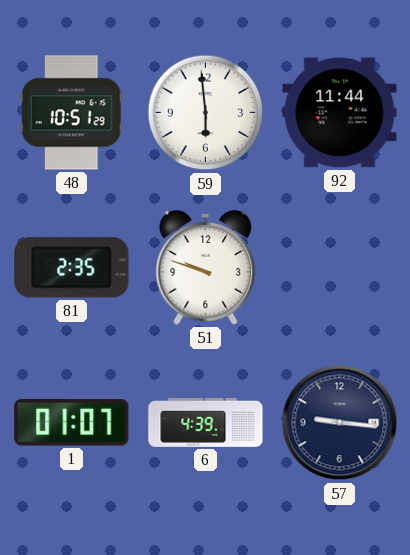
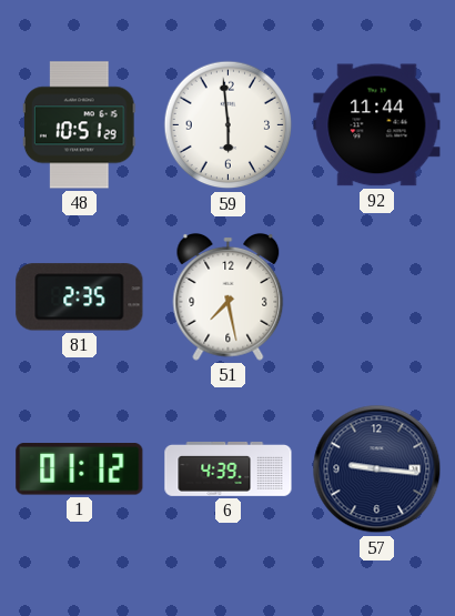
51: 9:48 -> 7:28 (229, 296)
1: 01:07 -> 01:12 (80, 469)
